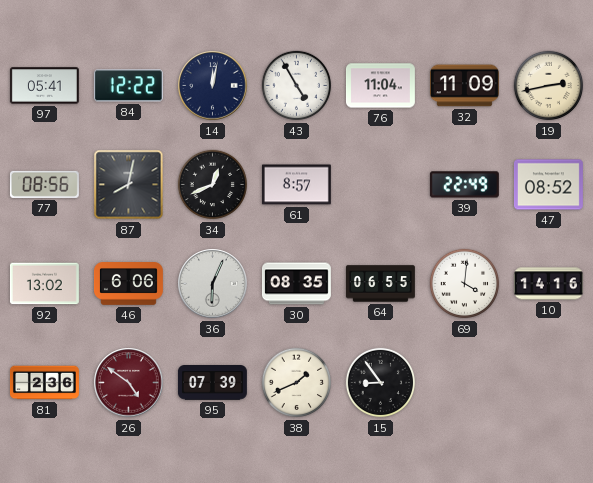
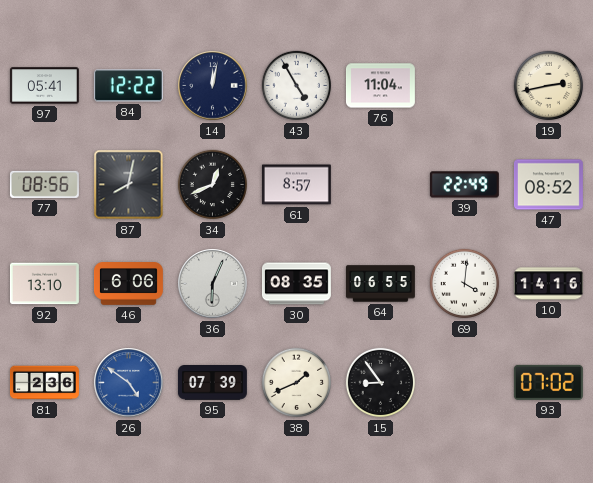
32: 11:09 -> none (464, 86)
92: 13:02 -> 13:10 (44, 284)
26 dial: burgundy -> blue (129, 383)
93: none -> 07:02 (548, 382)
